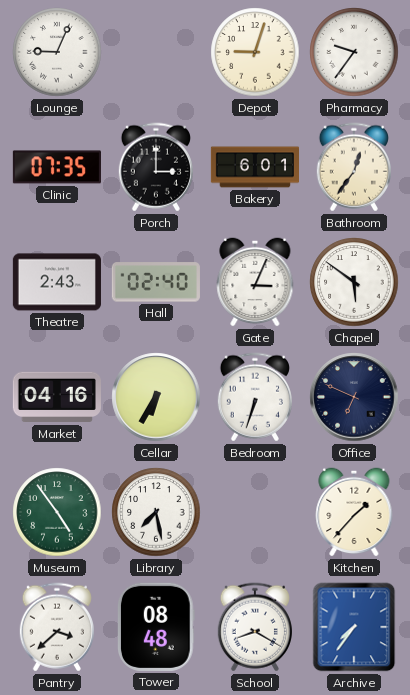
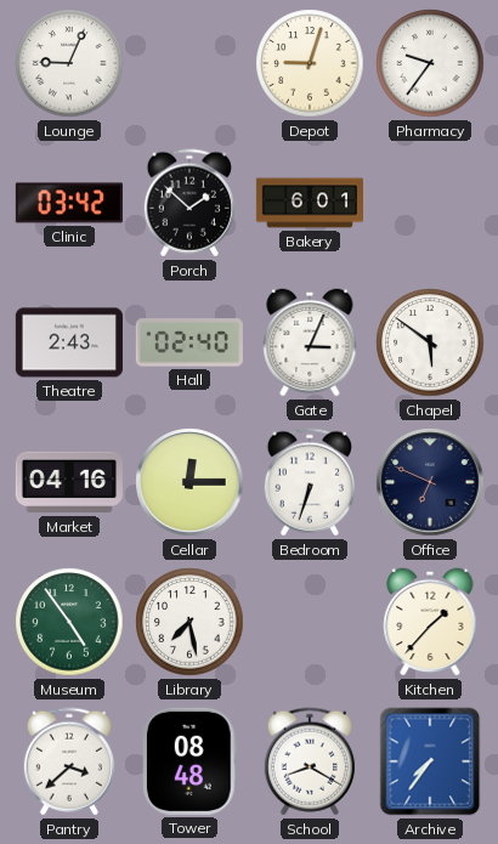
Clinic: 07:35 -> 03:42 (69, 203)
Porch: 3:00 -> 1:52 (189, 203)
Bathroom: 12:36 -> none (354, 167)
Cellar: 6:35 -> 12:15 (189, 482)
